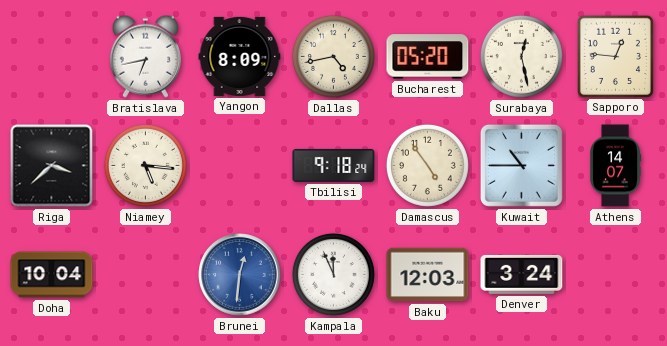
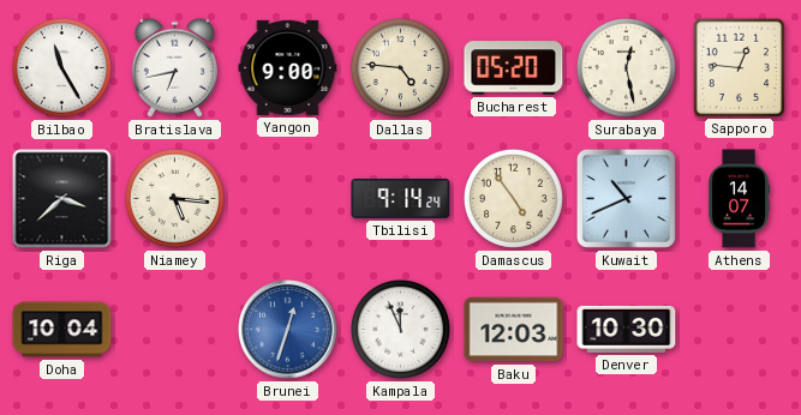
Bilbao: none -> 11:25 (61, 67)
Yangon: 8:09 -> 9:00 (288, 67)
Dallas: 4:43 -> 4:46 (400, 67)
Tbilisi: 9:18 -> 9:14 (401, 198)
Kuwait: 10:45 -> 10:41 (626, 198)
Brunei: 12:31 -> 12:33 (288, 330)
Denver: 3:24 -> 10:30 (627, 329)
